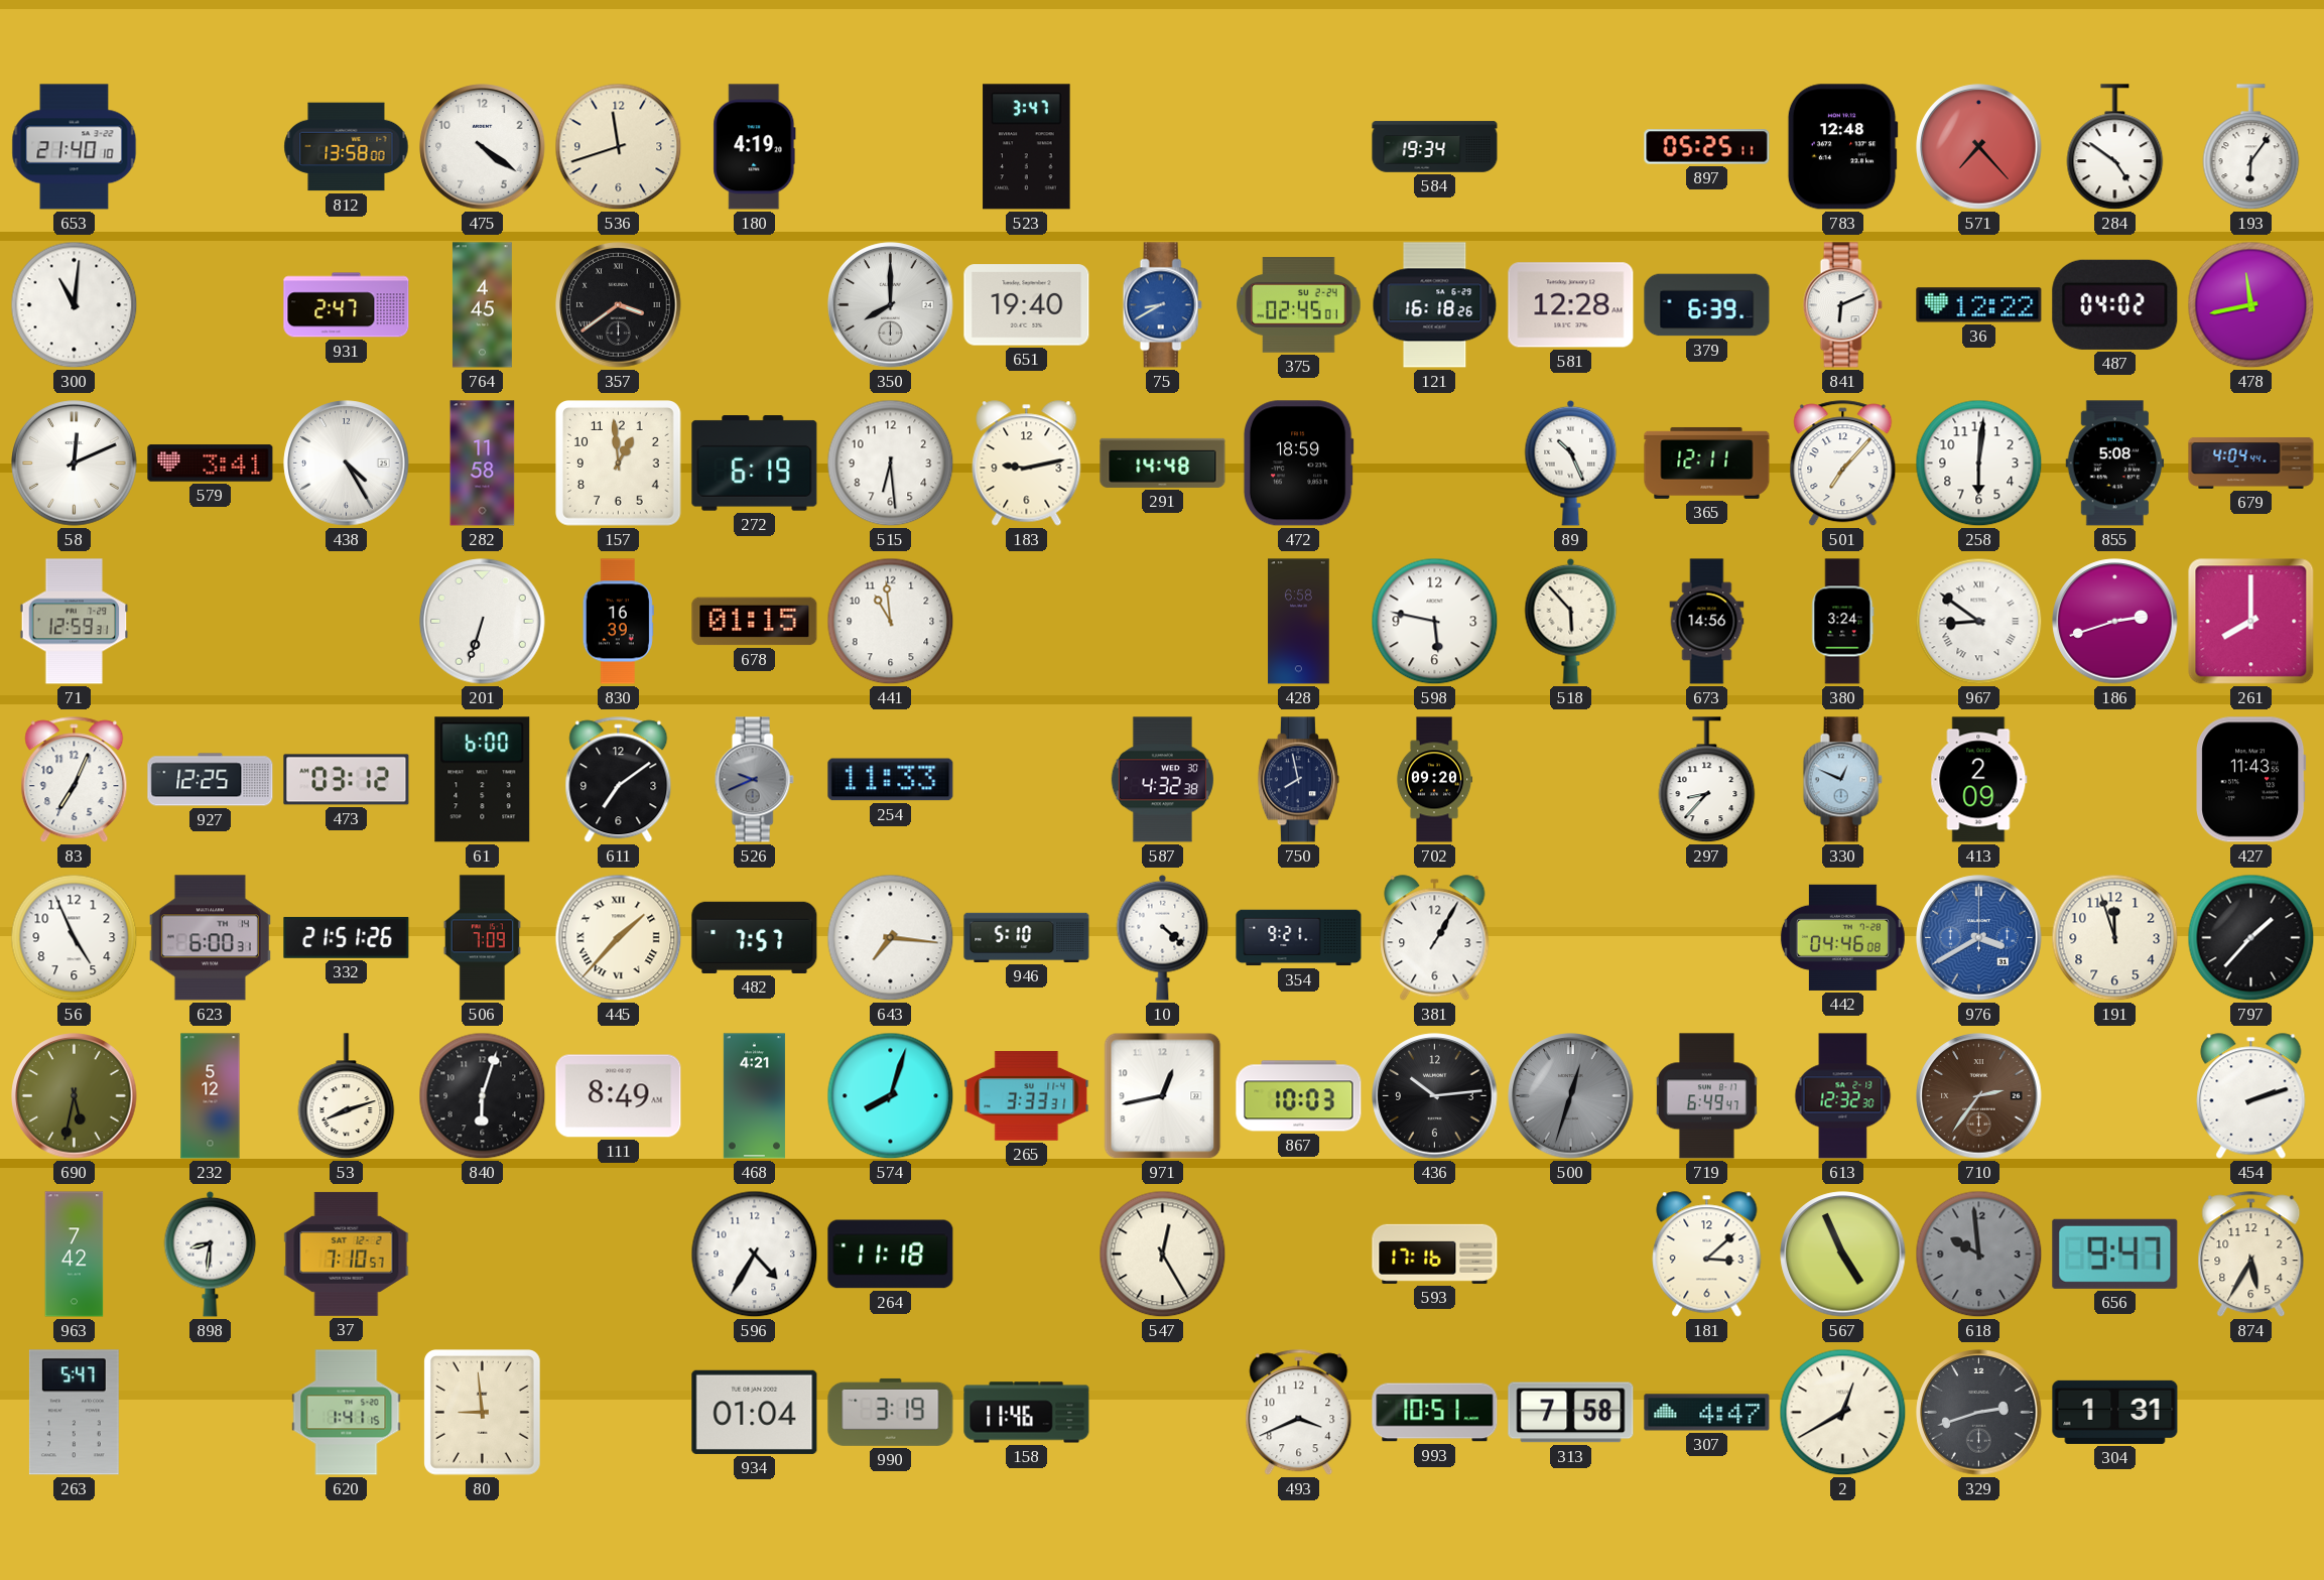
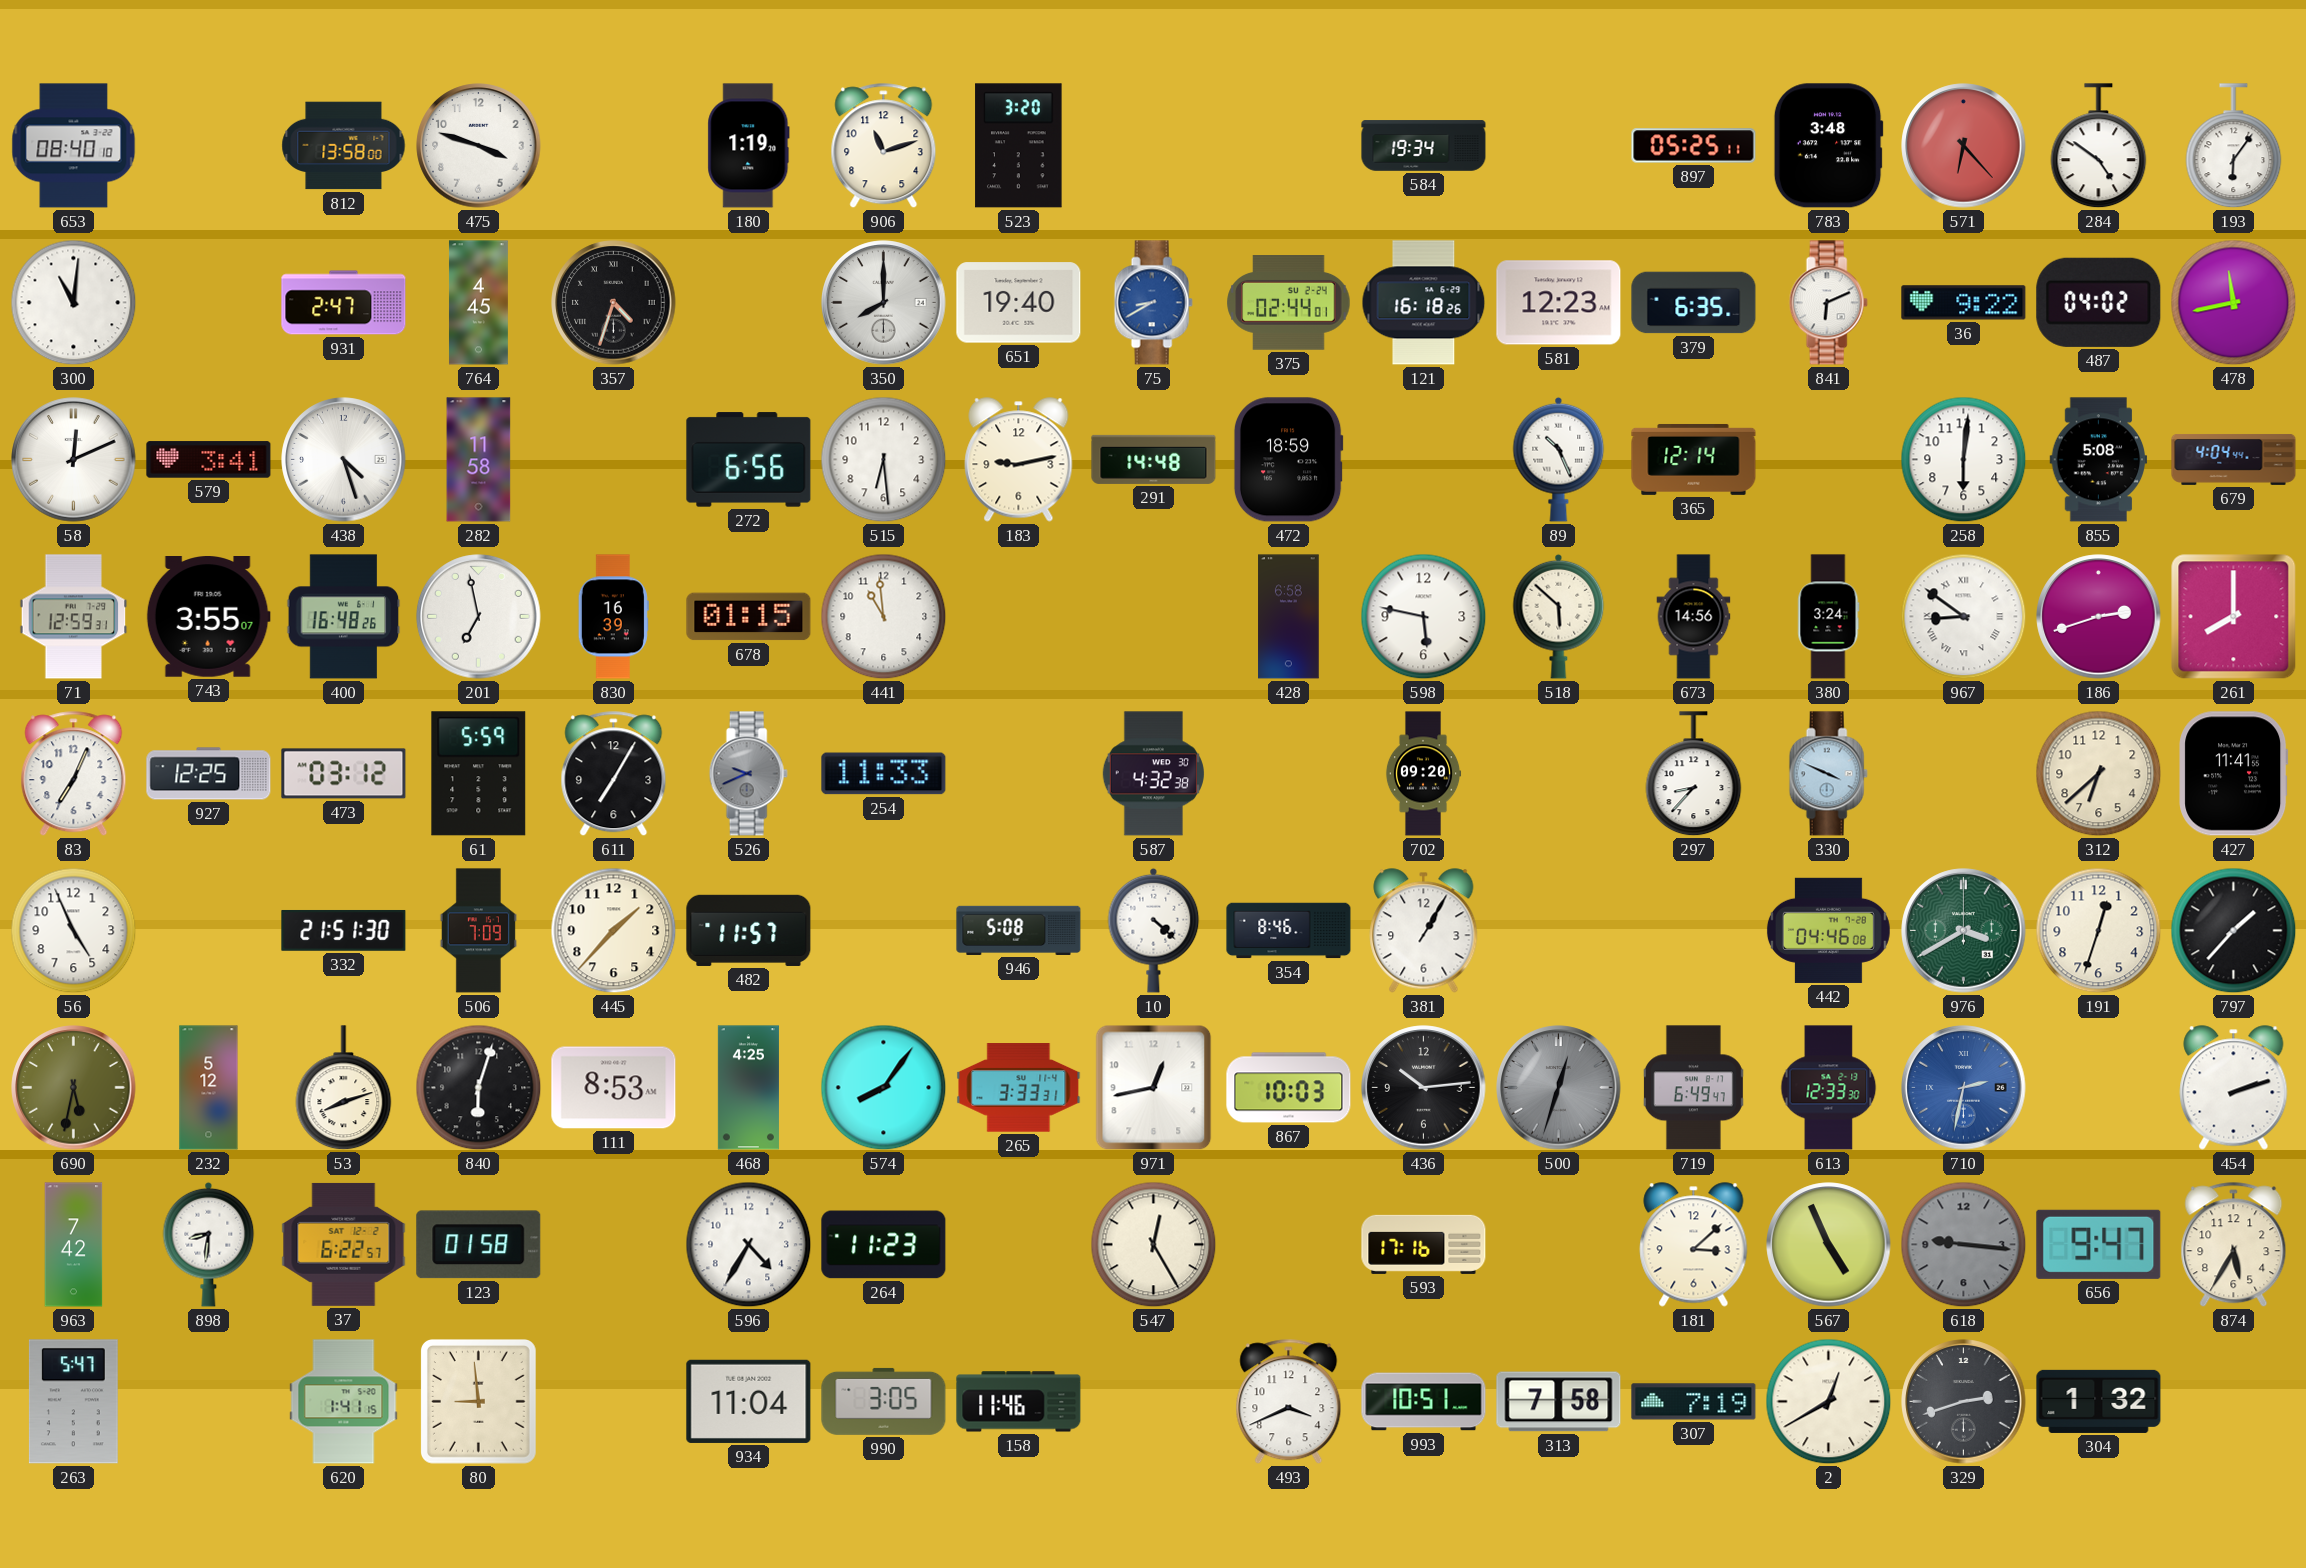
653: 21:40 -> 08:40 (74, 146)
475: 4:21 -> 3:48 (479, 146)
536: 11:42 -> none (619, 147)
180: 4:19 -> 1:19 (749, 146)
906: none -> 11:12 (884, 146)
523: 3:47 -> 3:20 (1019, 146)
783: 12:48 -> 3:48 (1828, 146)
571: 7:23 -> 6:23 (1964, 146)
357: 3:39 -> 4:33 (614, 303)
375: 02:45 -> 02:44 (1289, 303)
581: 12:28 -> 12:23 (1559, 303)
379: 6:39 -> 6:35 (1694, 303)
36: 12:22 -> 9:22 (1964, 303)
438: 4:25 -> 4:27 (344, 460)
157: 12:59 -> none (619, 464)
272: 6:19 -> 6:56 (749, 460)
365: 12:11 -> 12:14 (1694, 459)
501: 7:07 -> none (1843, 464)
743: none -> 3:55 (208, 617)
400: none -> 16:48 (344, 617)
201: 6:33 -> 6:58 (479, 617)
518: 5:53 -> 5:52 (1559, 616)
61: 6:00 -> 5:59 (479, 774)
611: 7:09 -> 7:05 (614, 774)
750: 7:58 -> none (1298, 780)
330: 12:49 -> 3:49 (1828, 774)
413: 2:09 -> none (1979, 780)
312: none -> 6:38 (2099, 774)
427: 11:43 -> 11:41 (2234, 774)
623: 6:00 -> none (210, 938)
332: 21:51:26 -> 21:51:30 (344, 930)
445 numerals: Roman -> Arabic (614, 931)
482: 7:57 -> 11:57 (749, 930)
643: 7:16 -> none (891, 938)
946: 5:10 -> 5:08 (1019, 930)
354: 9:21 -> 8:46 (1289, 931)
976 dial: blue -> green (1964, 931)
191: 11:57 -> 12:33 (2099, 931)
111: 8:49 -> 8:53 (614, 1088)
468: 4:21 -> 4:25 (748, 1088)
574: 8:03 -> 8:06 (884, 1088)
613: 12:32 -> 12:33 (1829, 1088)
710: 2:36 -> 2:32 (1964, 1088)
710 dial: brown -> blue (1964, 1088)
37: 7:10 -> 6:22 (344, 1244)
123: none -> 01:58 (479, 1245)
264: 11:18 -> 11:23 (884, 1245)
618: 9:59 -> 9:16 (1964, 1245)
934: 01:04 -> 11:04 (749, 1401)
990: 3:19 -> 3:05 (884, 1401)
307: 4:47 -> 7:19 (1694, 1402)
304: 1:31 -> 1:32 (2099, 1401)
